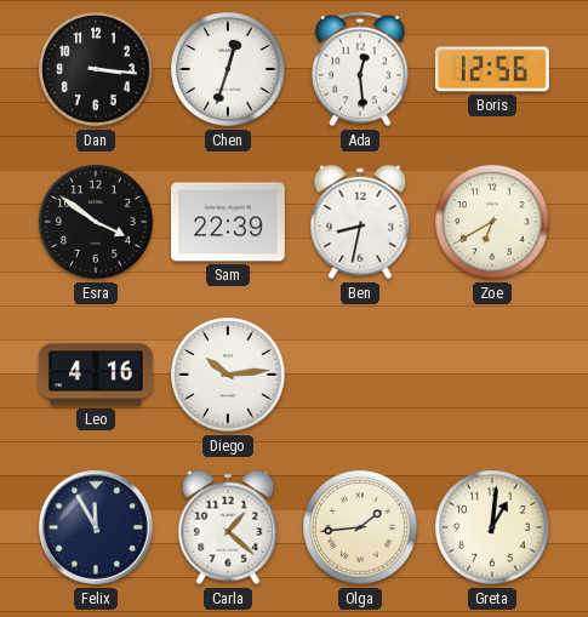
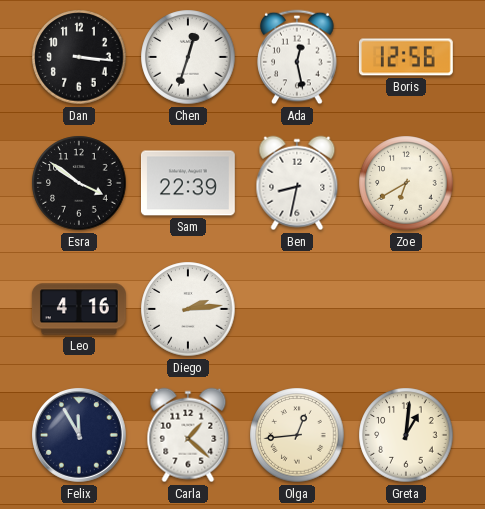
Ada: 12:29 -> 12:28 (297, 57)
Diego: 10:14 -> 2:14 (188, 309)
Olga: 1:44 -> 12:44 (297, 435)
